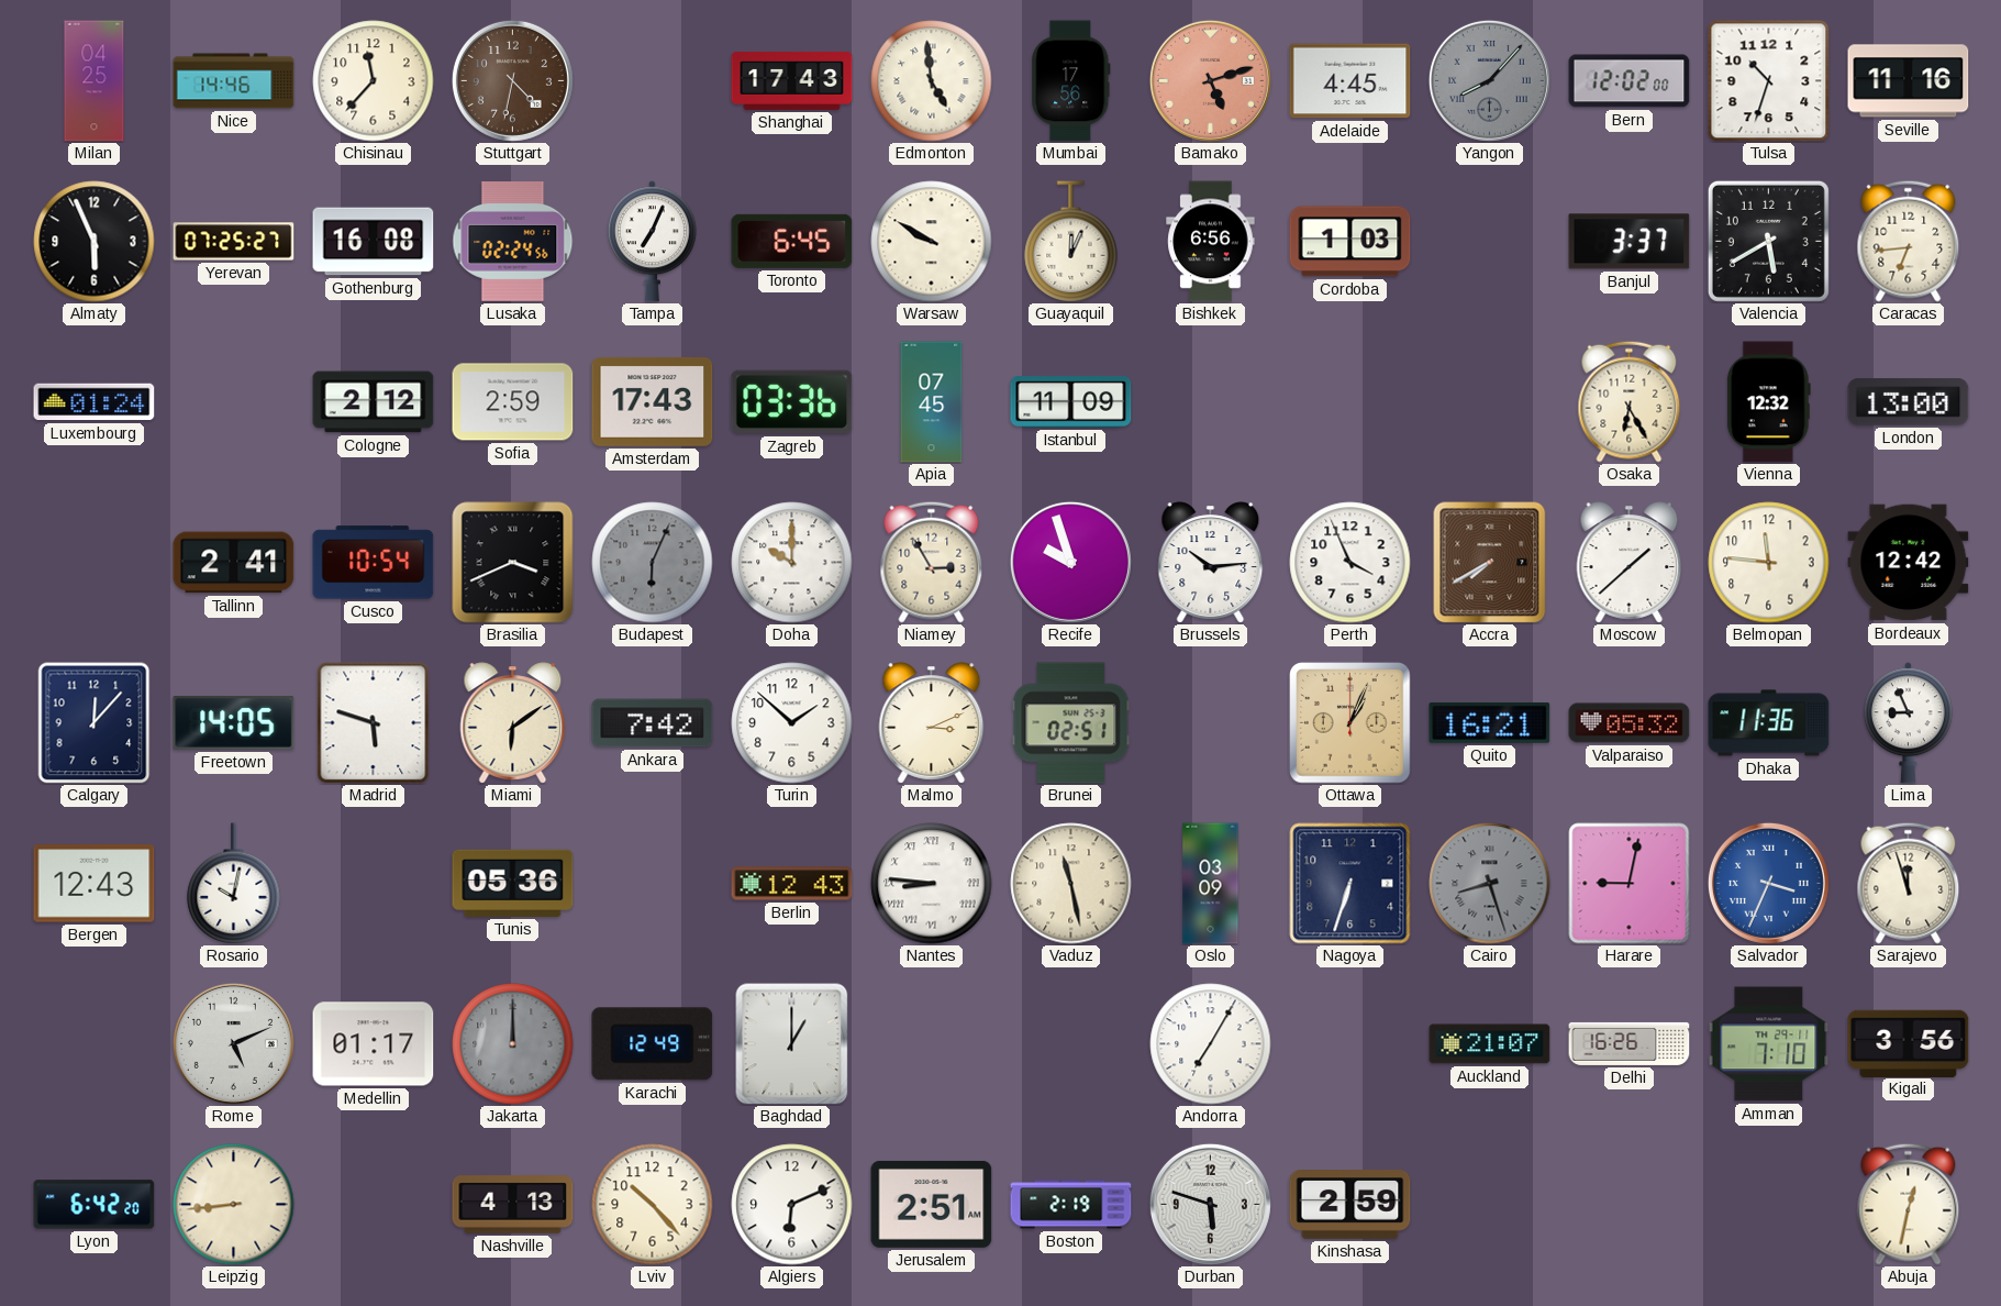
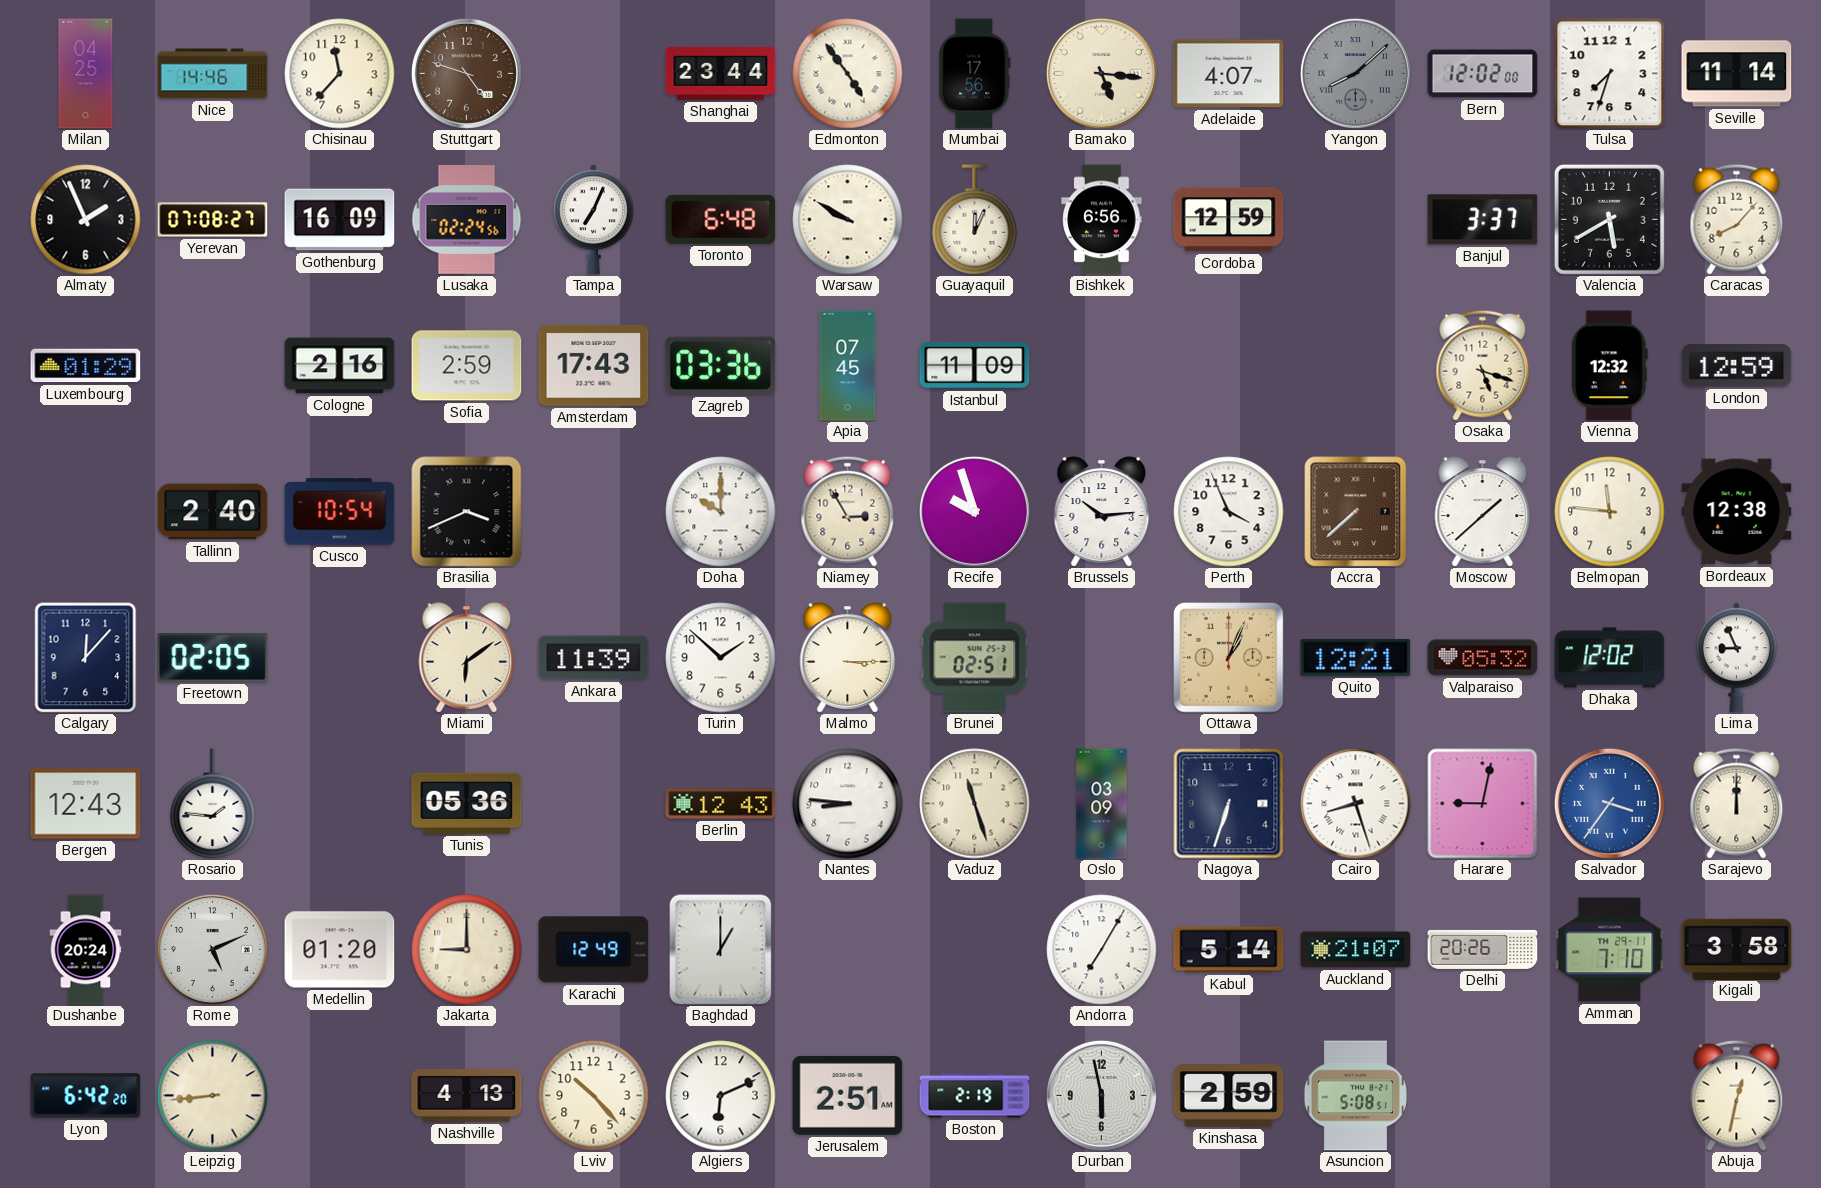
Stuttgart: 4:32 -> 4:48 (466, 73)
Shanghai: 17:43 -> 23:44 (721, 73)
Edmonton: 4:59 -> 4:54 (848, 74)
Bamako: 5:12 -> 5:16 (1101, 73)
Bamako dial: salmon -> cream (1101, 73)
Adelaide: 4:45 -> 4:07 (1229, 74)
Yangon: 8:07 -> 8:08 (1355, 73)
Tulsa: 10:33 -> 7:33 (1610, 74)
Seville: 11:16 -> 11:14 (1737, 74)
Almaty: 5:56 -> 1:56 (86, 220)
Yerevan: 07:25 -> 07:08 (213, 220)
Gothenburg: 16:08 -> 16:09 (340, 220)
Toronto: 6:45 -> 6:48 (721, 219)
Cordoba: 1:03 -> 12:59 (1229, 220)
Caracas: 6:44 -> 8:07 (1737, 219)
Luxembourg: 01:24 -> 01:29 (86, 366)
Cologne: 2:12 -> 2:16 (340, 366)
Osaka: 6:25 -> 5:18 (1483, 365)
London: 13:00 -> 12:59 (1737, 366)
Tallinn: 2:41 -> 2:40 (213, 512)
Budapest: 6:04 -> none (653, 563)
Accra: 7:40 -> 7:38 (1356, 512)
Bordeaux: 12:42 -> 12:38 (1737, 512)
Freetown: 14:05 -> 02:05 (213, 658)
Madrid: 5:48 -> none (374, 723)
Ankara: 7:42 -> 11:39 (594, 658)
Malmo: 3:11 -> 3:15 (848, 658)
Quito: 16:21 -> 12:21 (1356, 657)
Dhaka: 11:36 -> 12:02 (1610, 658)
Rosario: 10:02 -> 1:46 (213, 804)
Nantes numerals: Roman -> Arabic (848, 804)
Vaduz: 11:28 -> 11:27 (975, 804)
Cairo dial: grey -> white (1356, 804)
Salvador: 3:34 -> 3:36 (1609, 803)
Sarajevo: 11:57 -> 12:00 (1737, 803)
Dushanbe: none -> 20:24 (86, 950)
Medellin: 01:17 -> 01:20 (340, 950)
Jakarta: 12:00 -> 9:00 (467, 950)
Jakarta dial: grey -> cream (467, 950)
Kabul: none -> 5:14 (1229, 950)
Delhi: 16:26 -> 20:26 (1483, 949)
Kigali: 3:56 -> 3:58 (1737, 949)
Durban: 5:48 -> 5:58 (1101, 1095)
Asuncion: none -> 5:08 (1355, 1096)
